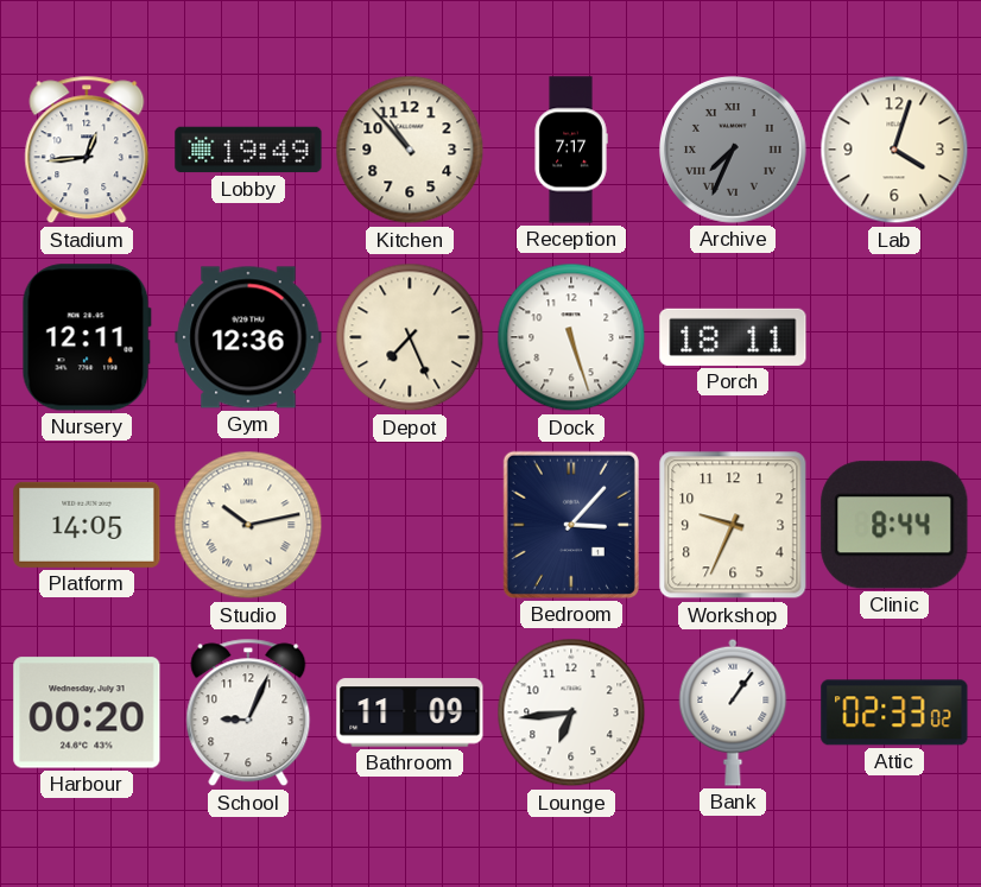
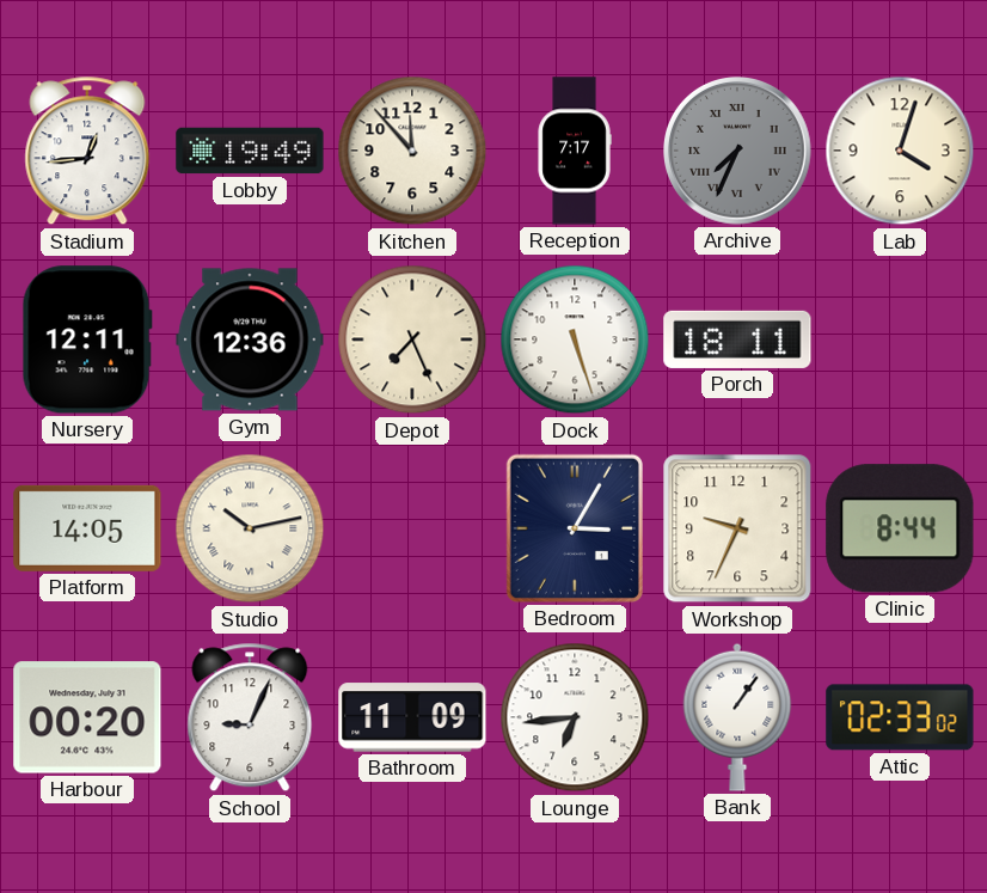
Kitchen: 10:53 -> 11:53 (412, 151)
Bedroom: 3:07 -> 3:05 (575, 528)
